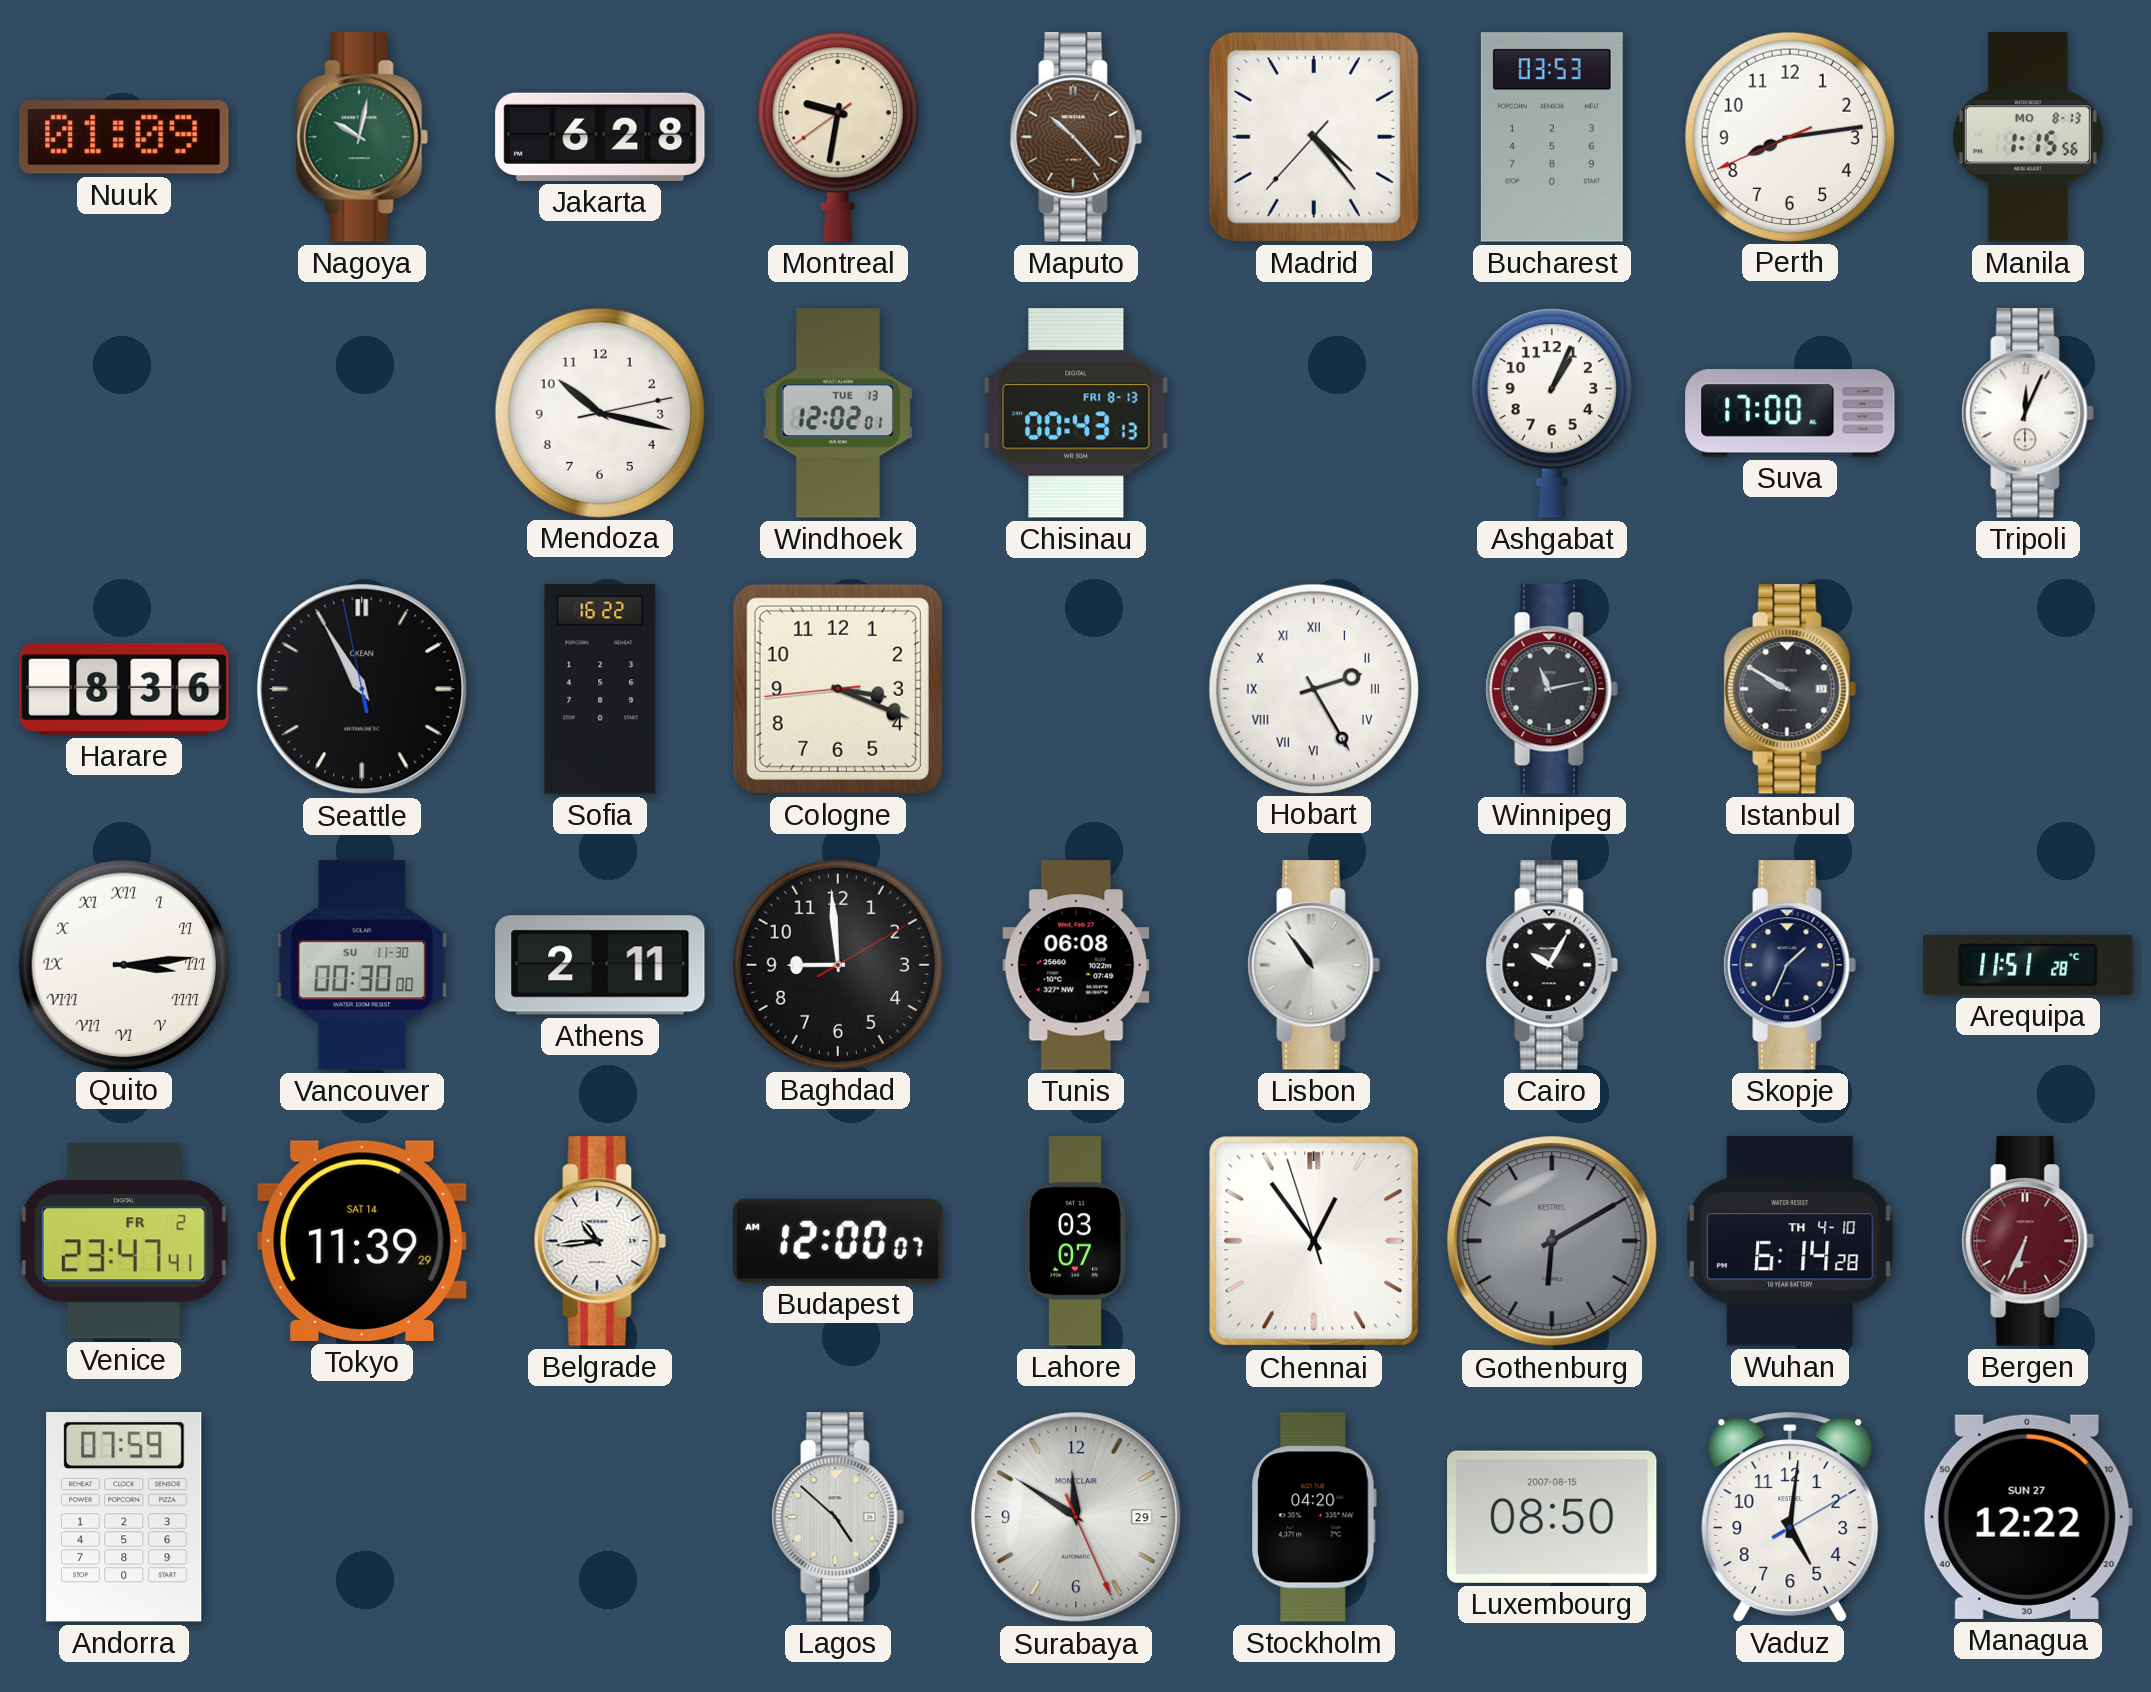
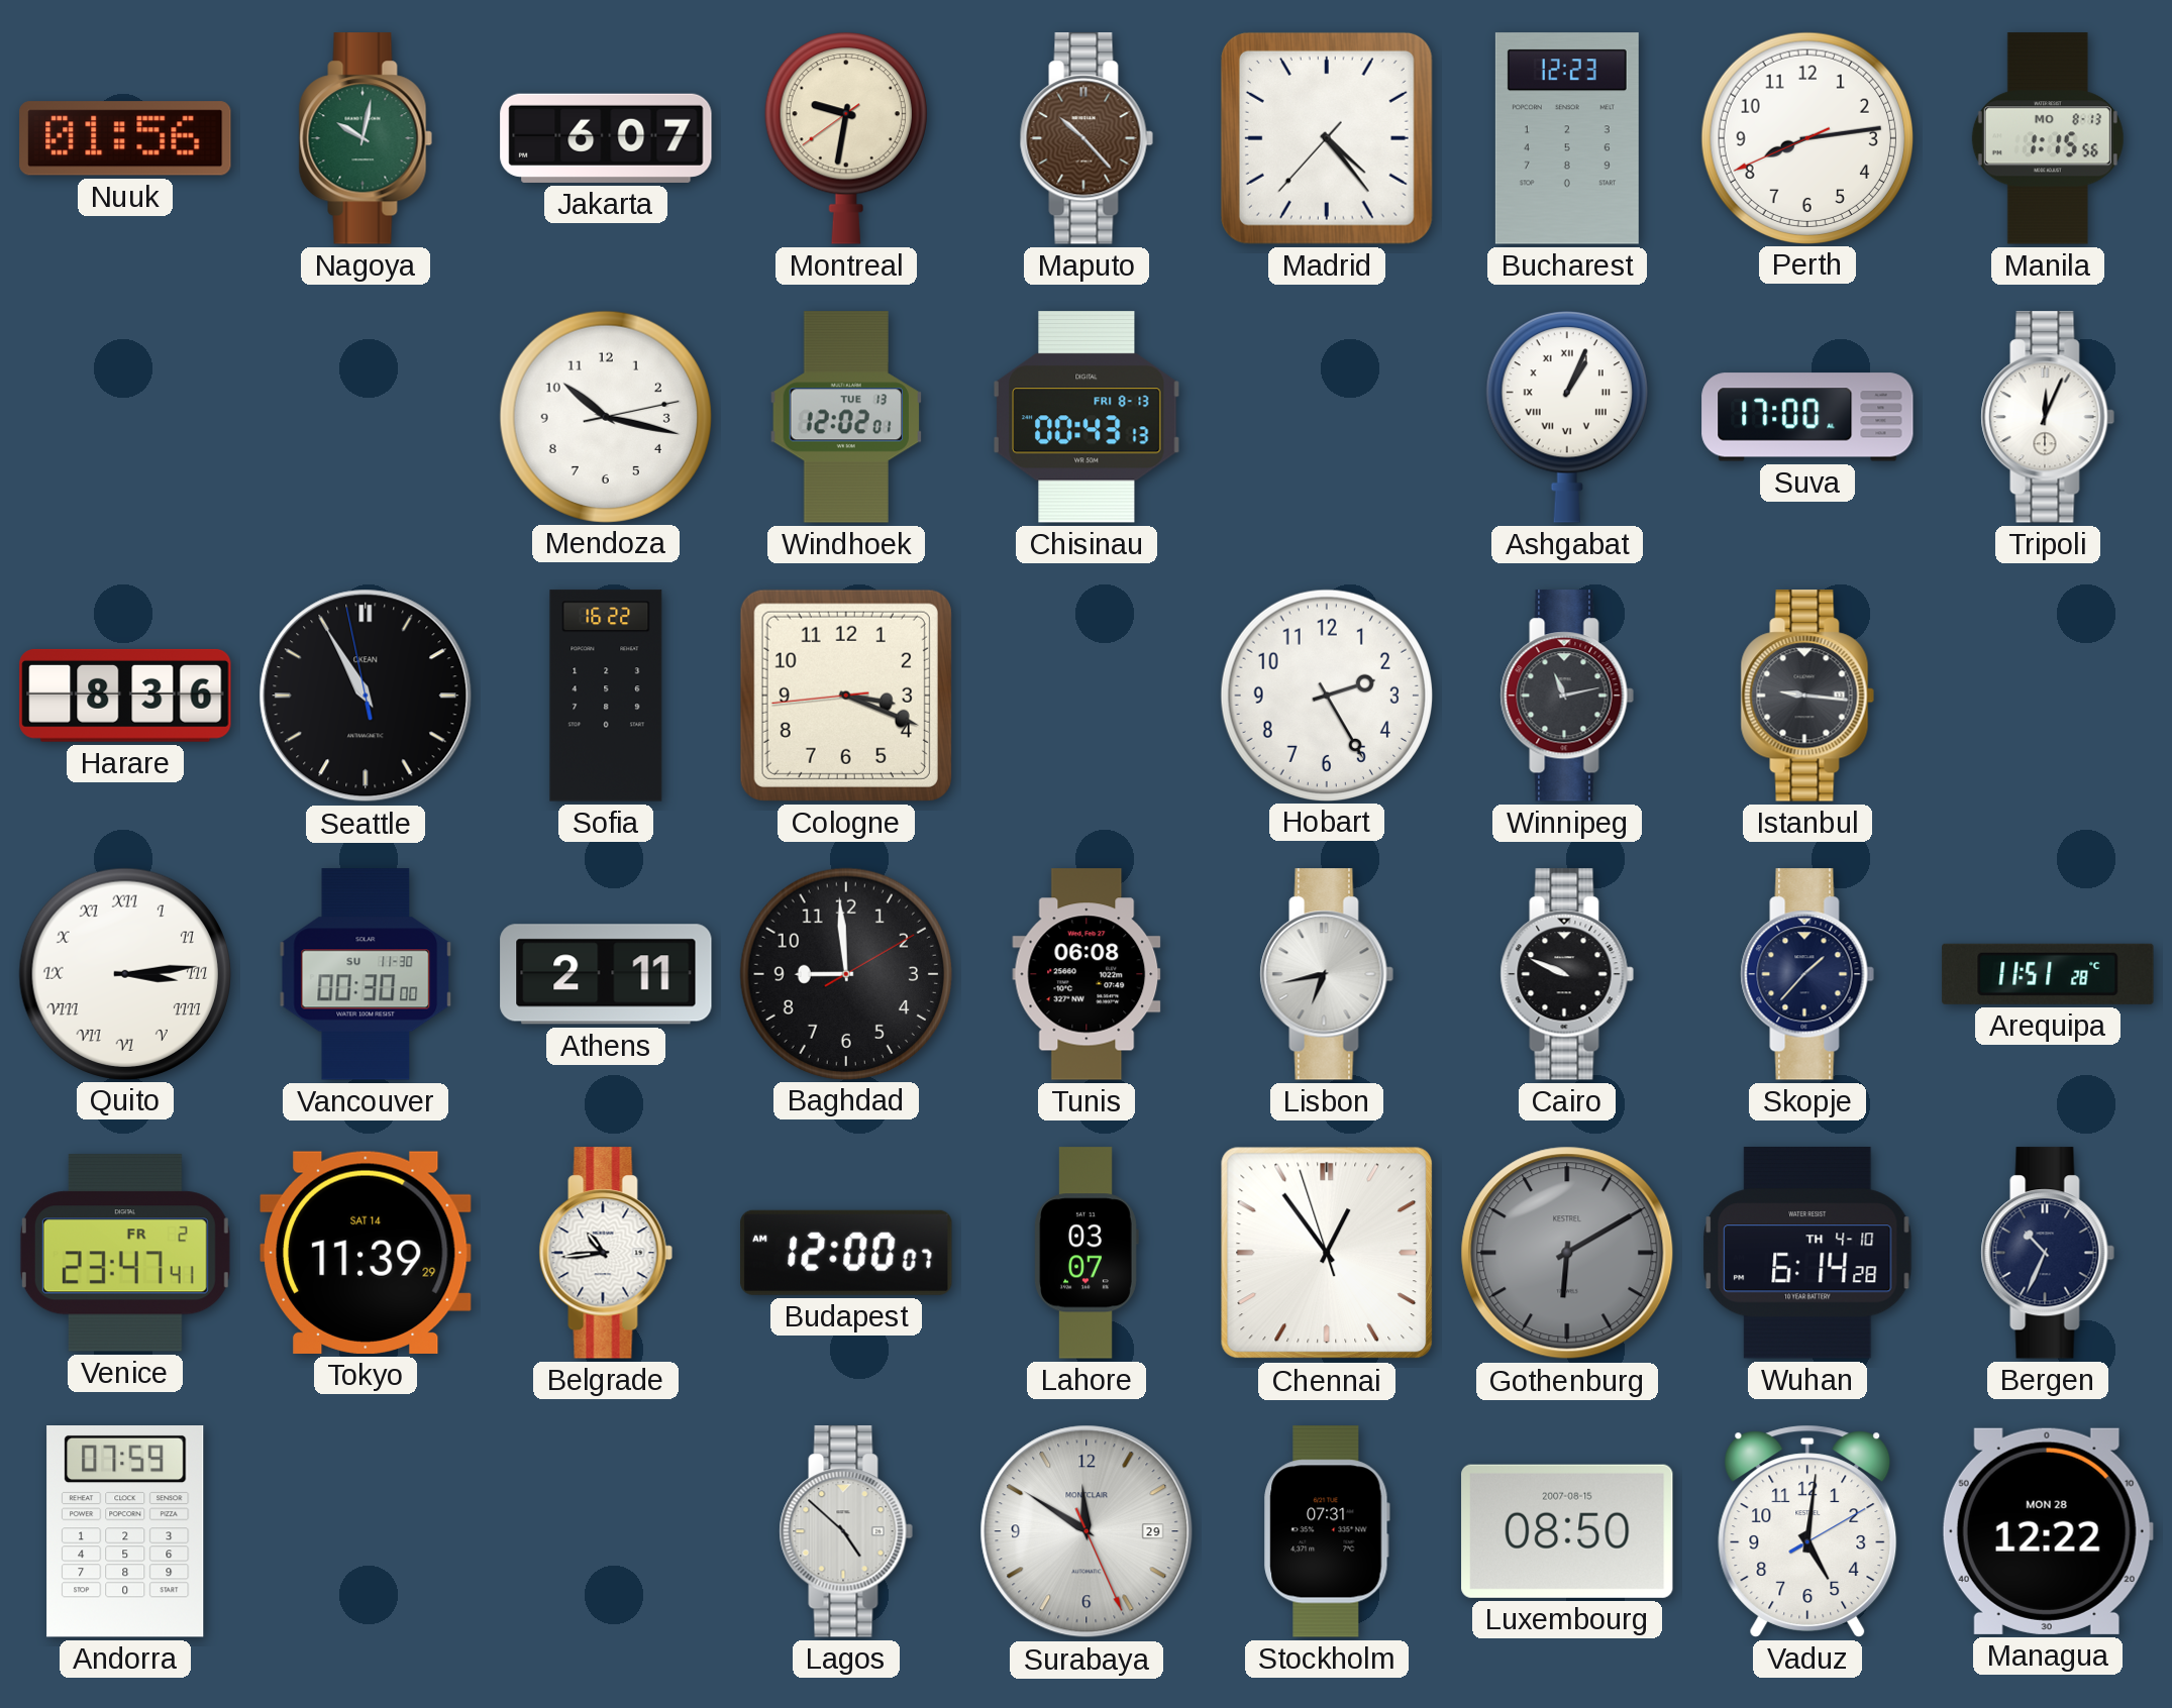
Nuuk: 01:09 -> 01:56 (125, 138)
Jakarta: 6:28 -> 6:07 (606, 138)
Bucharest: 03:53 -> 12:23 (1567, 138)
Ashgabat numerals: Arabic -> Roman (1567, 417)
Hobart numerals: Roman -> Arabic (1326, 695)
Istanbul: 9:50 -> 9:16 (1807, 696)
Lisbon: 10:54 -> 6:43 (1327, 974)
Cairo: 10:05 -> 9:49 (1567, 974)
Skopje: 1:34 -> 1:37 (1807, 974)
Bergen: 6:34 -> 10:34 (2048, 1253)
Bergen dial: burgundy -> navy (2048, 1253)
Stockholm: 04:20 -> 07:31 (1327, 1531)
Managua date: SUN 27 -> MON 28 (2048, 1531)
